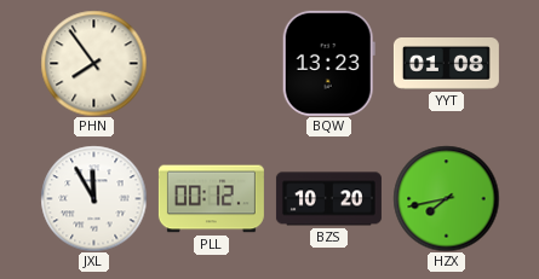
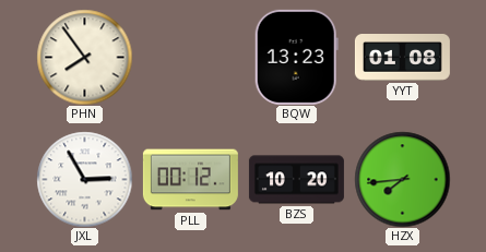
JXL: 11:55 -> 2:55 (84, 179)
HZX: 7:43 -> 7:44 (402, 179)
